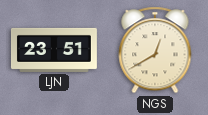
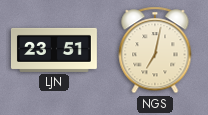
NGS: 12:40 -> 7:02 (155, 50)
